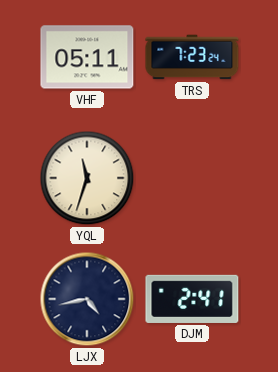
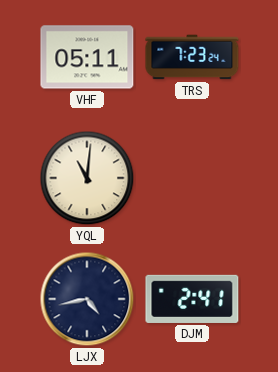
YQL: 11:33 -> 11:01 (87, 178)
